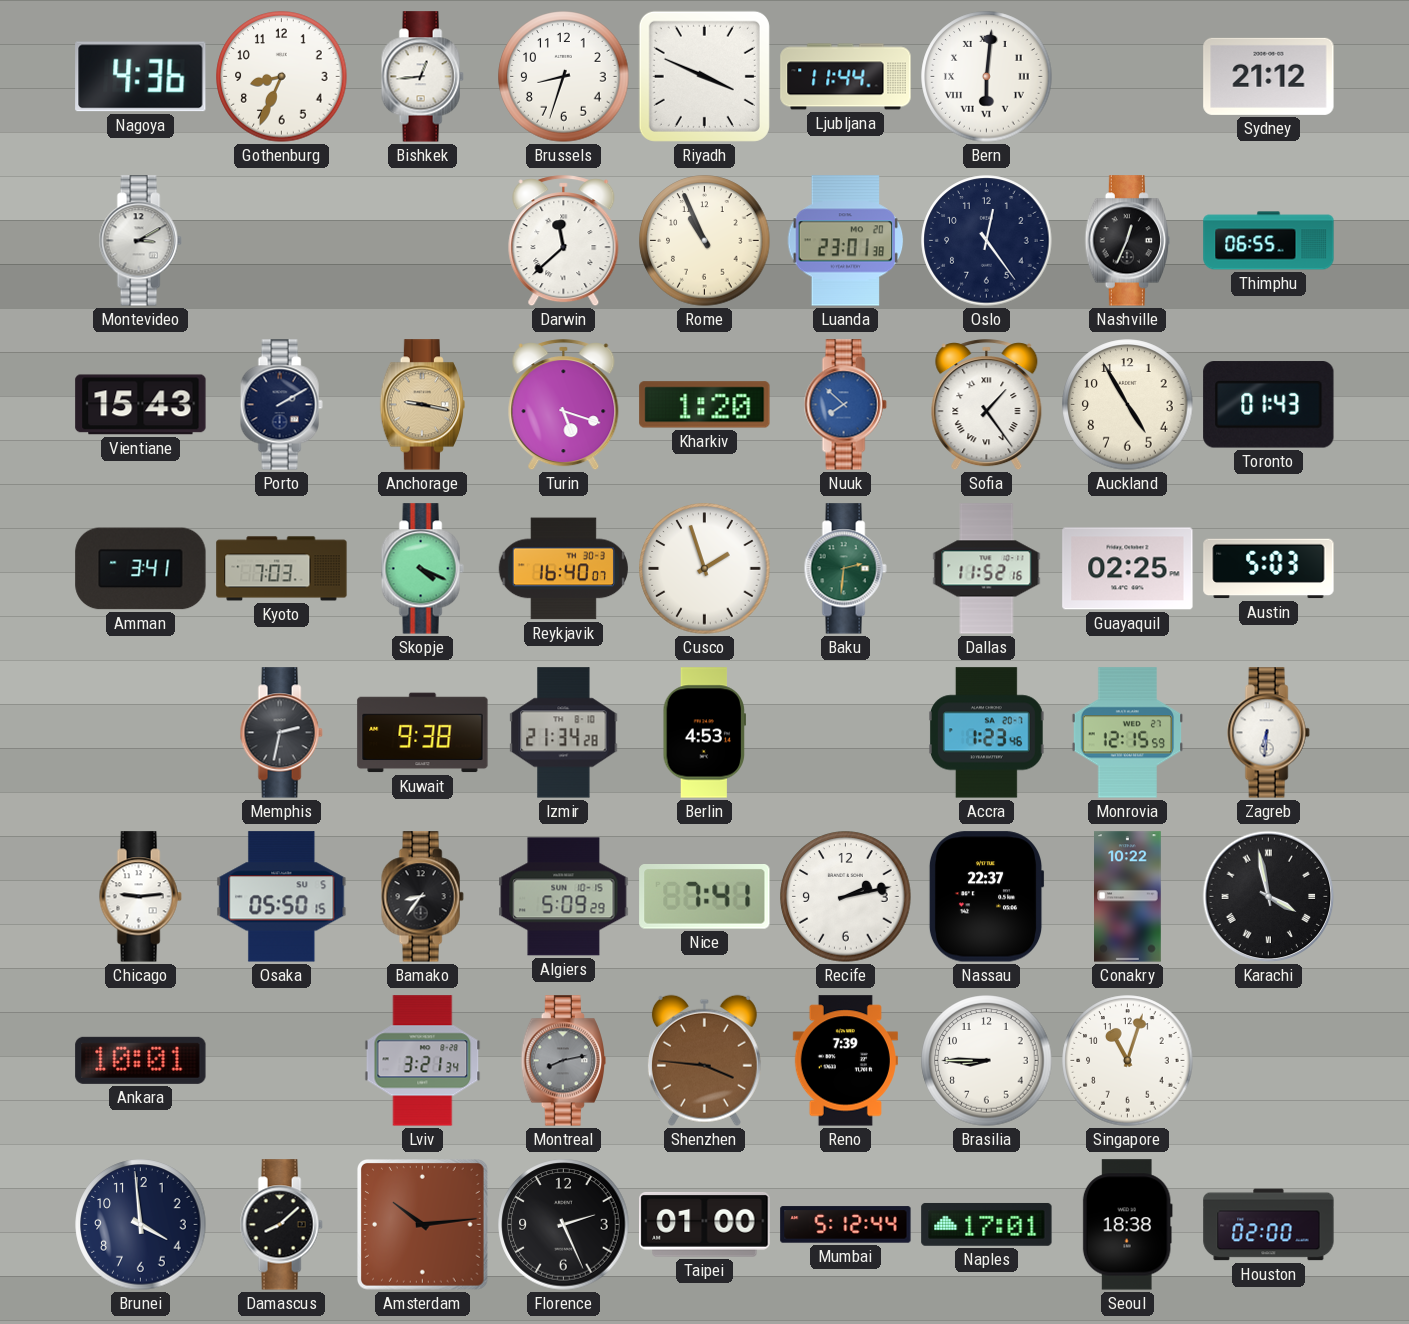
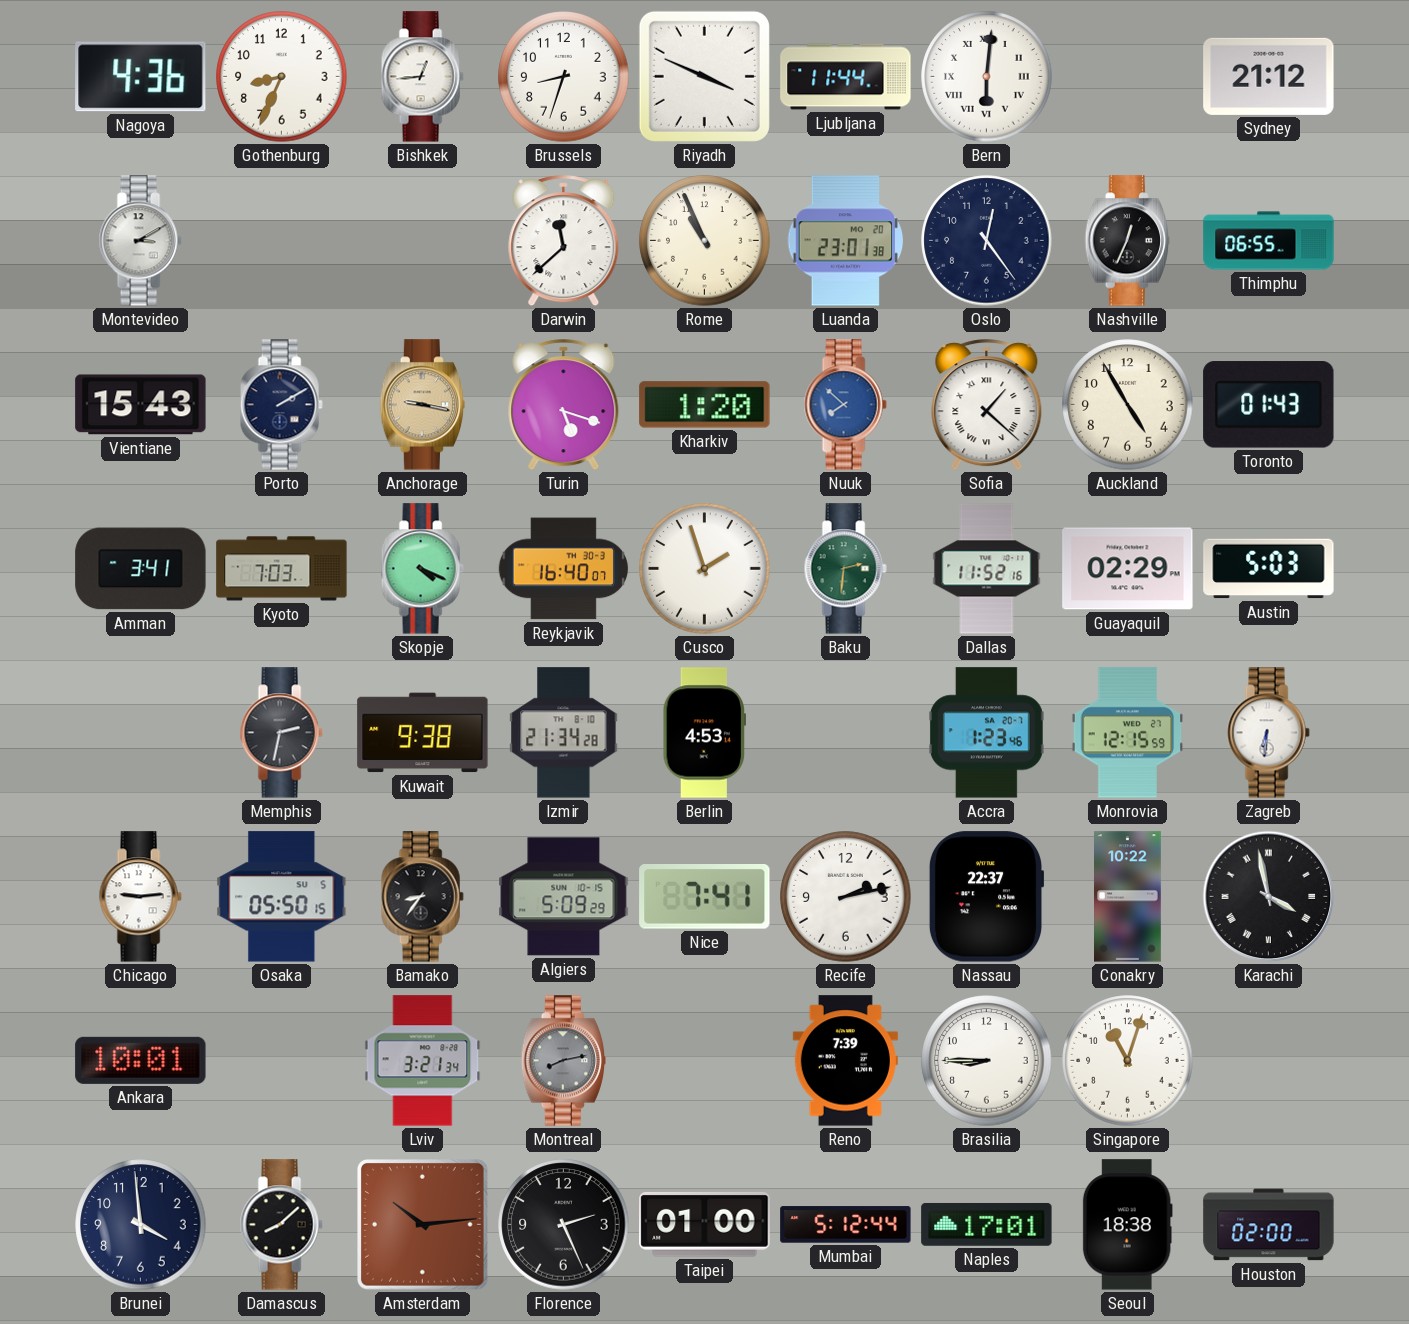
Sofia: 1:24 -> 1:22 (987, 405)
Guayaquil: 02:25 -> 02:29 (1128, 569)
Shenzhen: 3:46 -> none (704, 1060)
